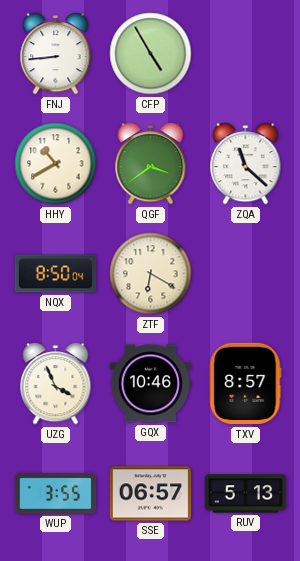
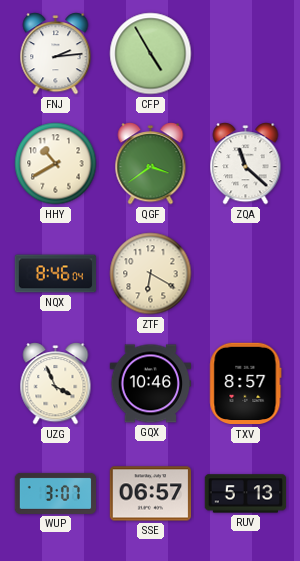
FNJ: 8:44 -> 2:14 (56, 54)
NQX: 8:50 -> 8:46 (56, 274)
WUP: 3:55 -> 3:07 (56, 493)
